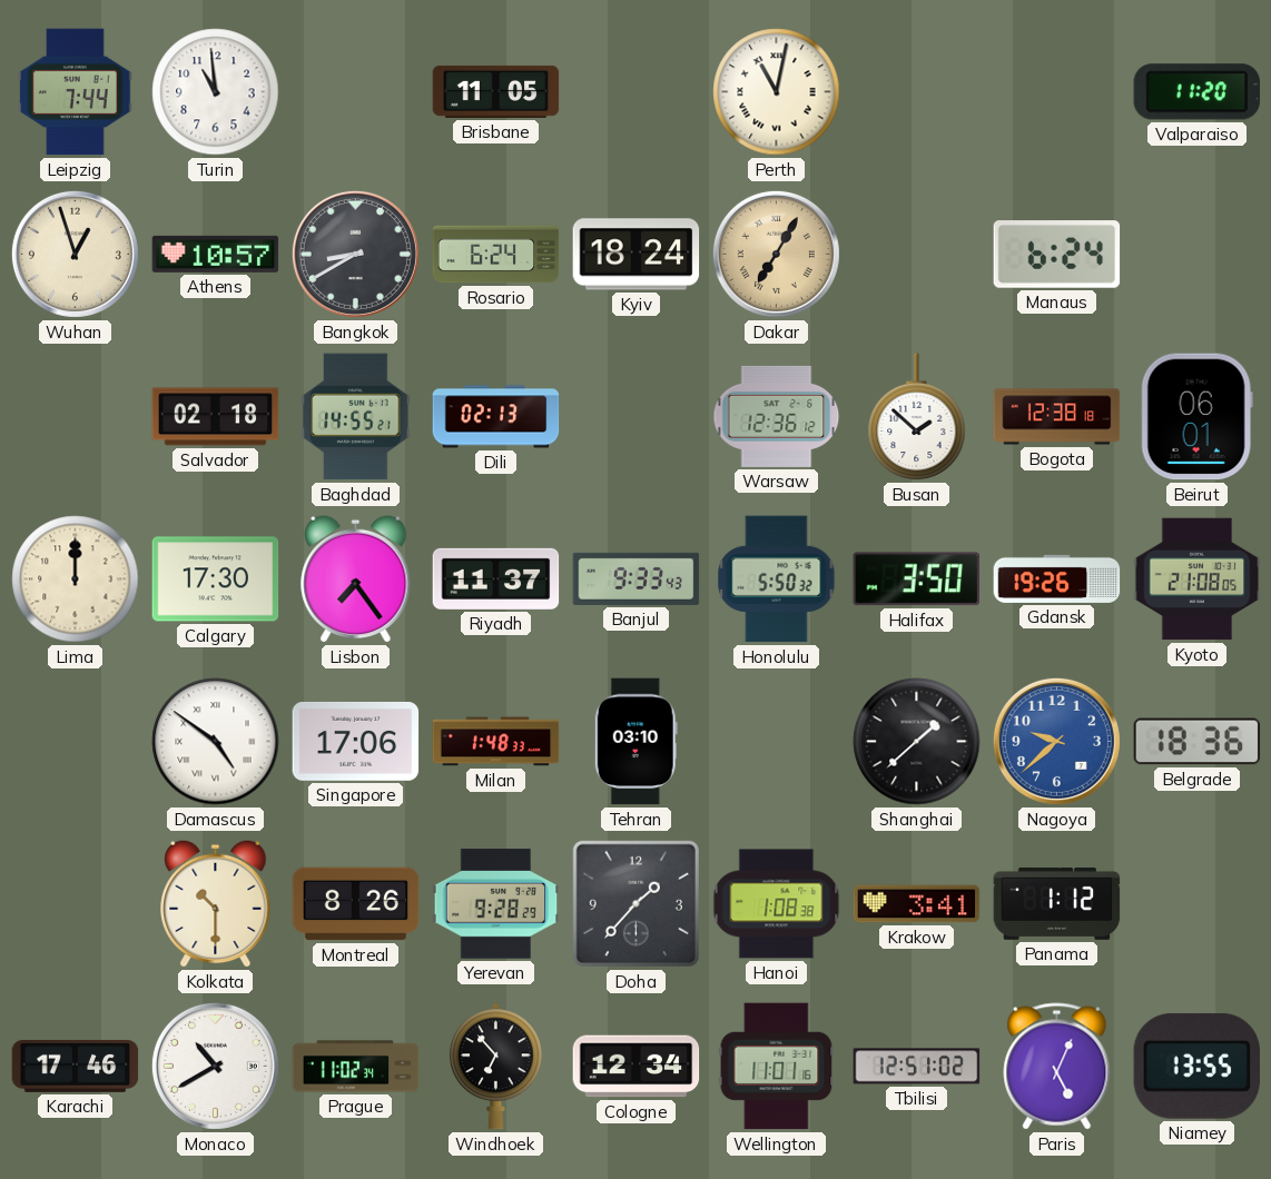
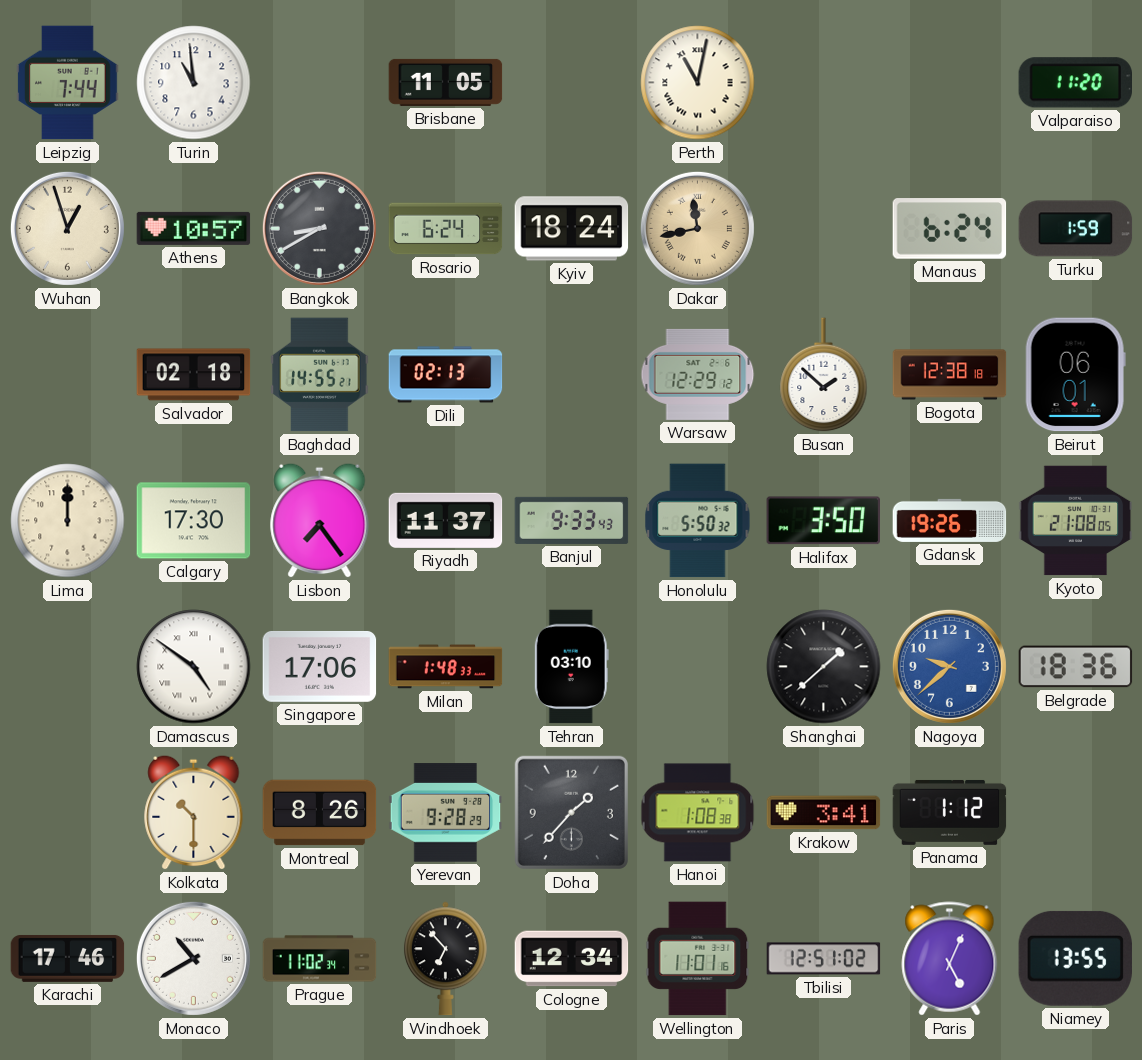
Dakar: 7:05 -> 11:43 (697, 228)
Turku: none -> 1:59 (1076, 229)
Warsaw: 12:36 -> 12:29 (698, 374)
